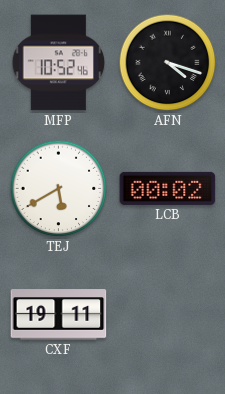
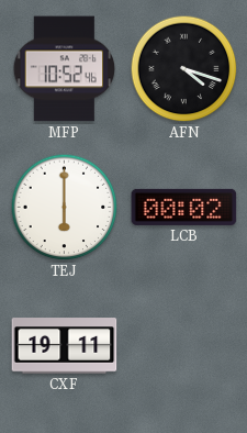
TEJ: 5:40 -> 6:00 (65, 208)
